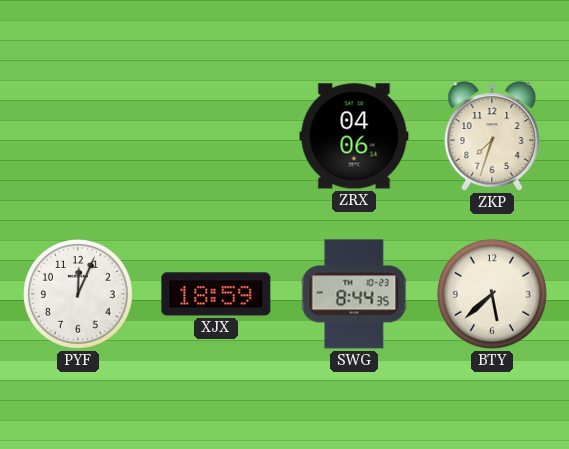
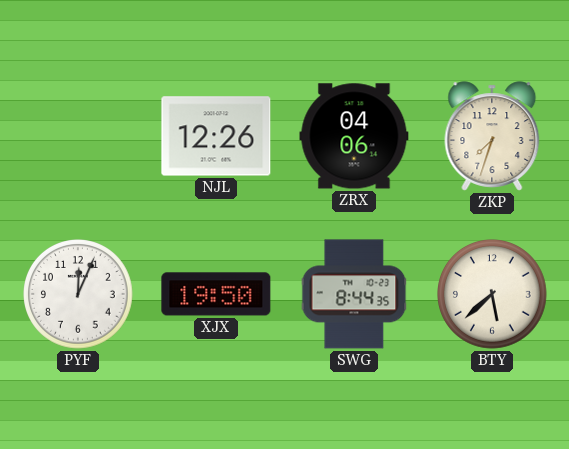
NJL: none -> 12:26 (216, 136)
XJX: 18:59 -> 19:50 (216, 294)
